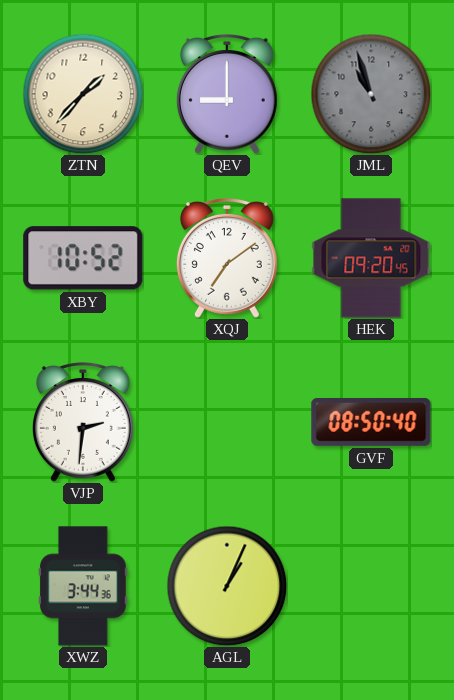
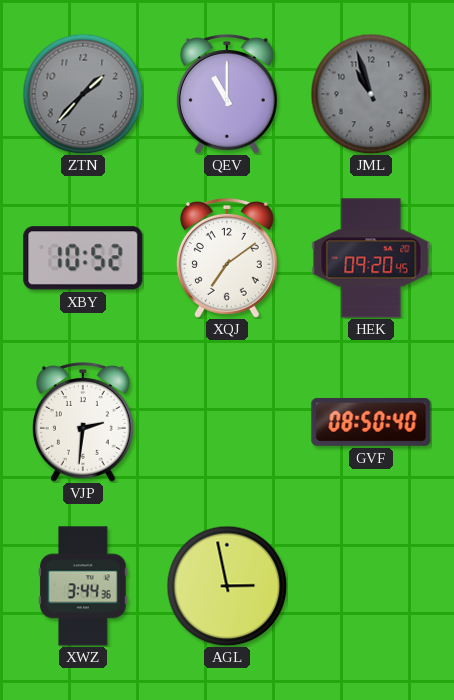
ZTN dial: cream -> grey (83, 94)
QEV: 9:00 -> 11:00 (227, 95)
AGL: 1:04 -> 2:58 (227, 586)
